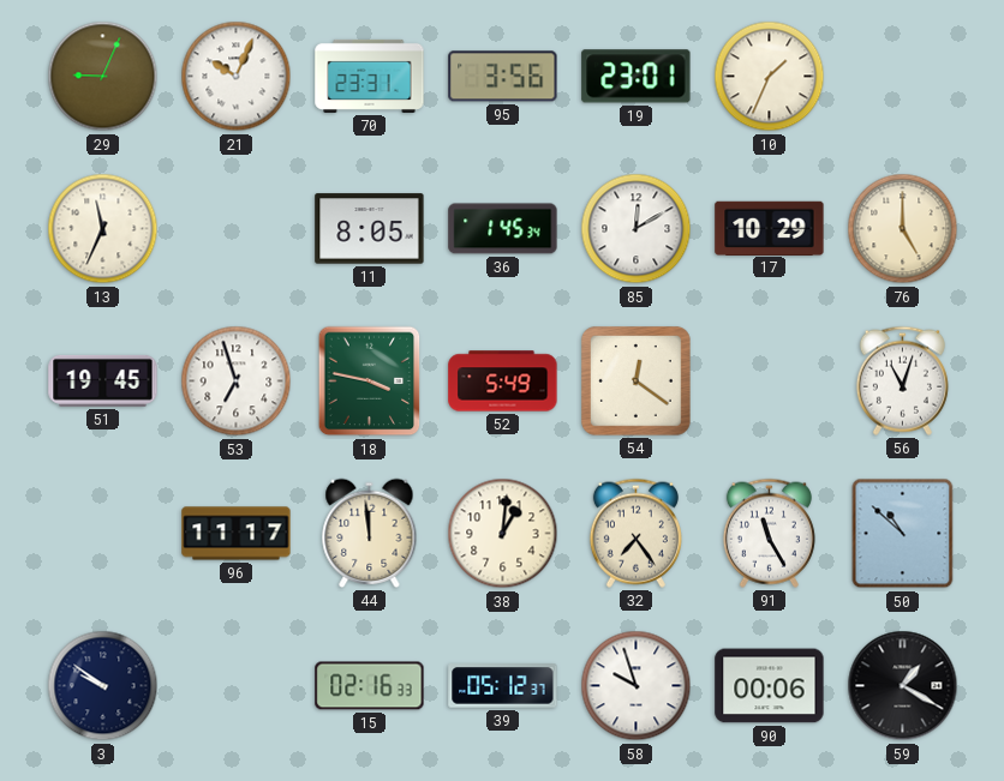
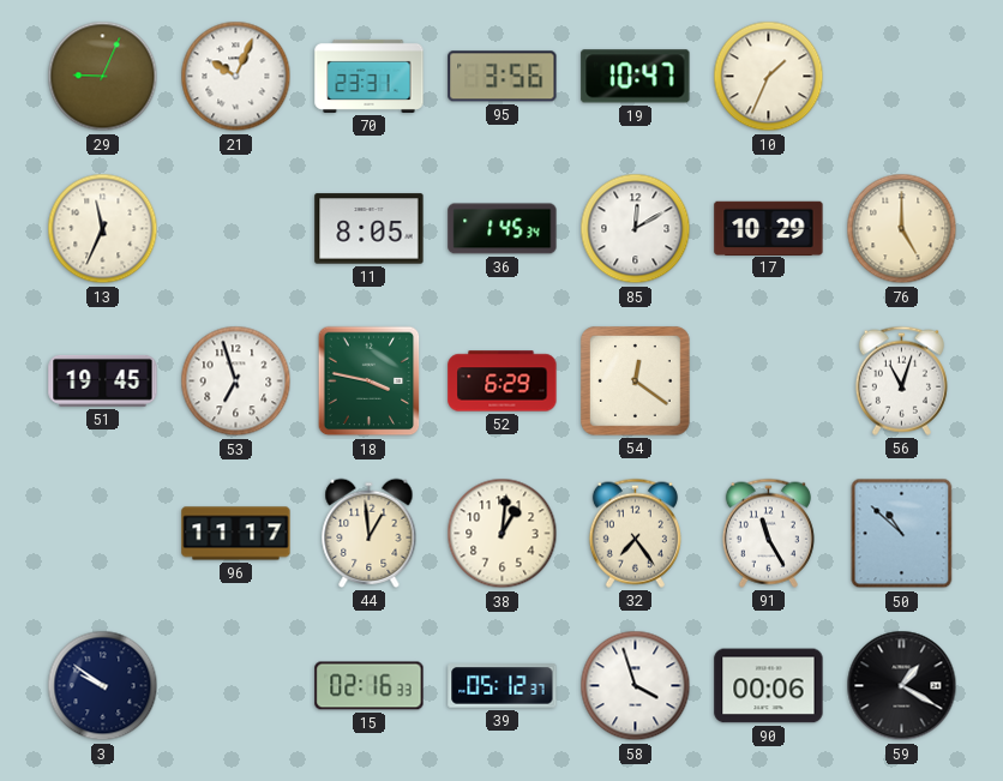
19: 23:01 -> 10:47 (636, 77)
52: 5:49 -> 6:29 (503, 382)
44: 11:59 -> 12:59 (370, 533)
58: 9:57 -> 3:57 (636, 686)
